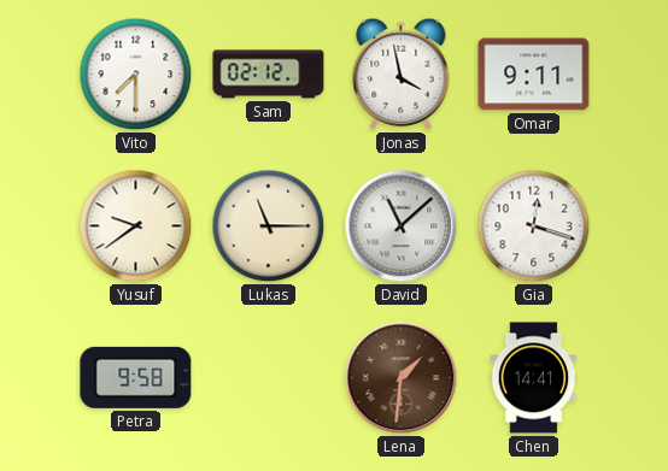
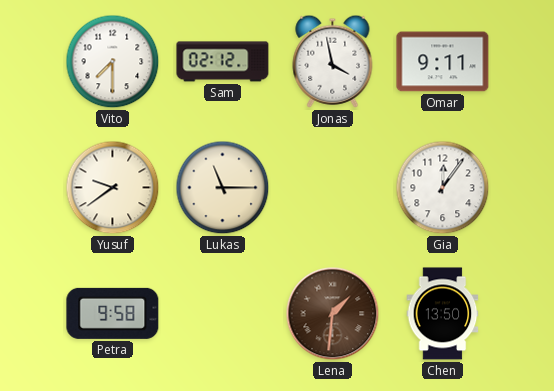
David: 11:08 -> none (402, 226)
Gia: 12:18 -> 12:06 (443, 188)
Chen: 14:41 -> 13:50 (443, 314)
